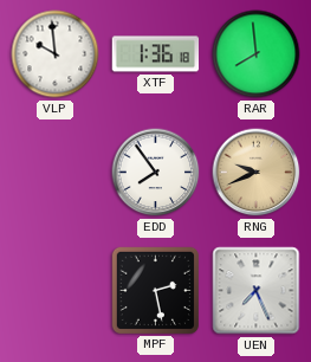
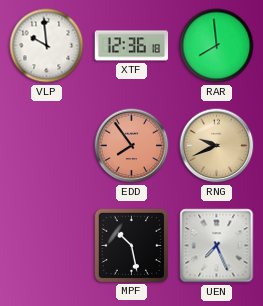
XTF: 1:36 -> 12:36 (132, 46)
EDD dial: white -> salmon (132, 146)
MPF: 2:28 -> 10:28 (131, 245)
